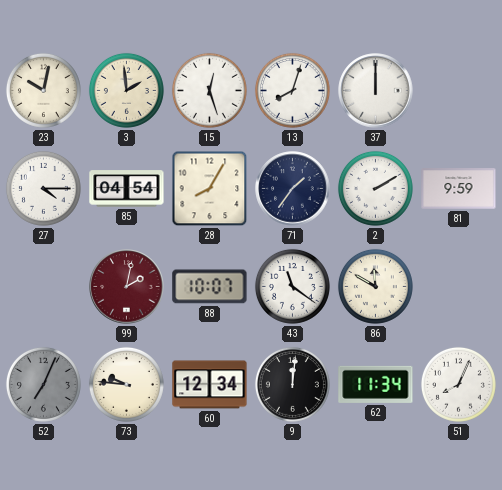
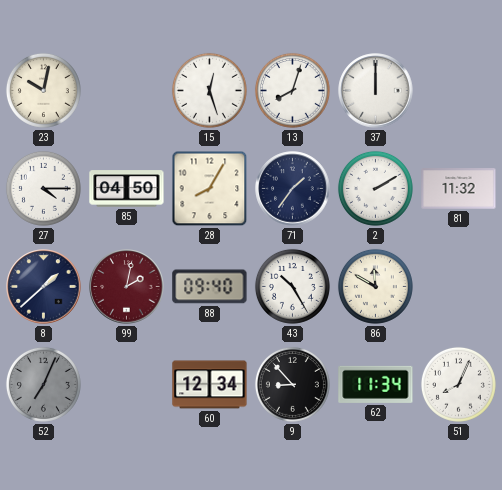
3: 1:59 -> none (126, 90)
85: 04:54 -> 04:50 (127, 189)
81: 9:59 -> 11:32 (459, 189)
8: none -> 1:38 (44, 287)
88: 10:07 -> 09:40 (210, 287)
43: 11:21 -> 10:25 (292, 286)
73: 9:46 -> none (126, 384)
9: 12:01 -> 8:53 (292, 384)
